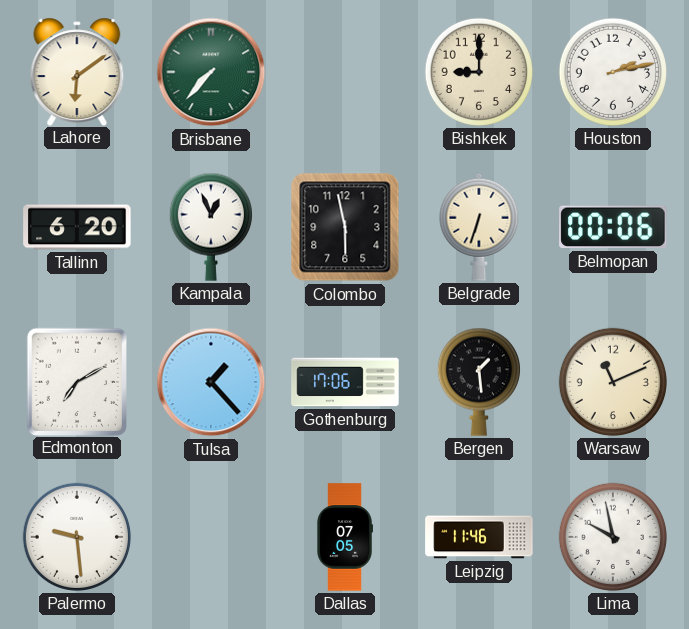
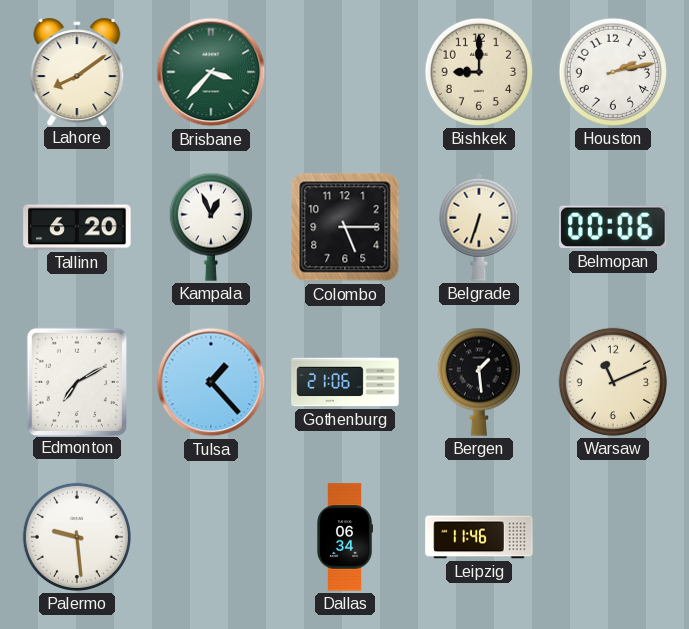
Lahore: 6:09 -> 8:09 (77, 71)
Brisbane: 7:37 -> 3:37 (211, 72)
Colombo: 5:58 -> 5:15 (345, 227)
Gothenburg: 17:06 -> 21:06 (345, 382)
Dallas: 07:05 -> 06:34 (344, 537)
Lima: 9:58 -> none (613, 537)
